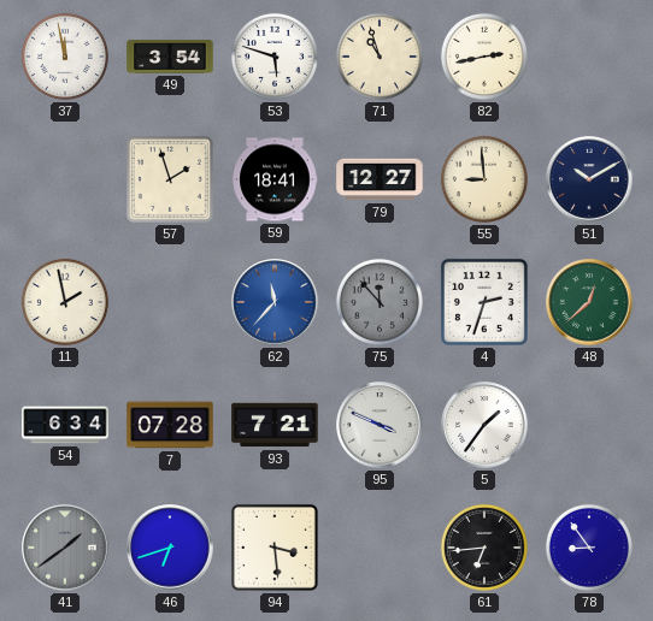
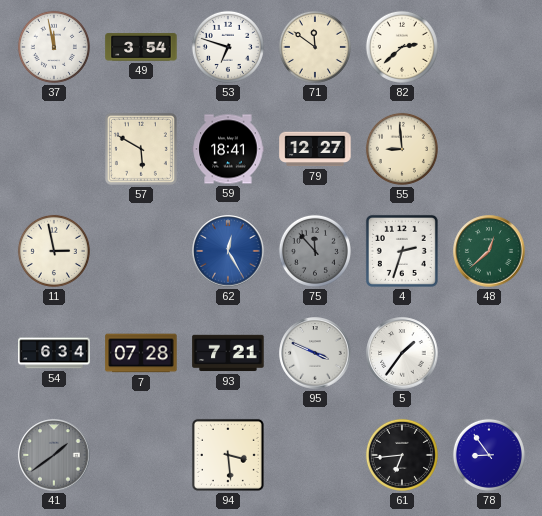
53: 5:48 -> 6:48 (228, 47)
71: 10:57 -> 11:51 (315, 47)
82: 2:43 -> 2:38 (402, 47)
57: 1:57 -> 5:50 (141, 149)
51: 10:10 -> none (589, 179)
11: 1:58 -> 2:58 (54, 251)
62: 11:37 -> 12:25 (228, 251)
46: 6:42 -> none (170, 548)
